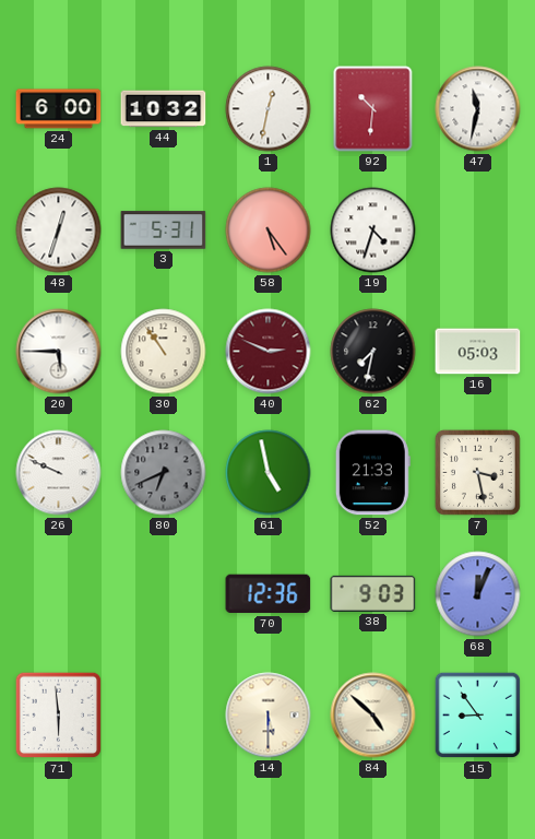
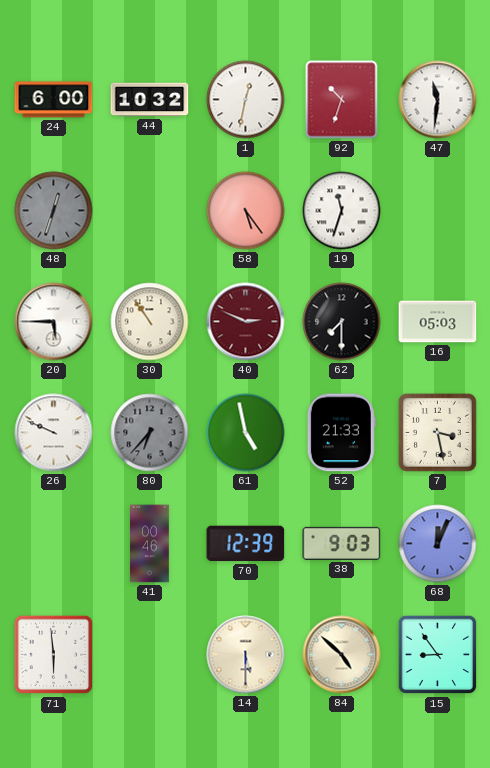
92: 10:31 -> 10:33 (342, 100)
47: 11:32 -> 11:31 (438, 100)
48 dial: white -> grey (54, 211)
3: 5:31 -> none (164, 231)
19: 4:33 -> 11:33 (342, 211)
62: 7:32 -> 7:30 (342, 322)
80: 6:41 -> 6:37 (150, 433)
41: none -> 00:46 (150, 544)
70: 12:36 -> 12:39 (246, 544)
